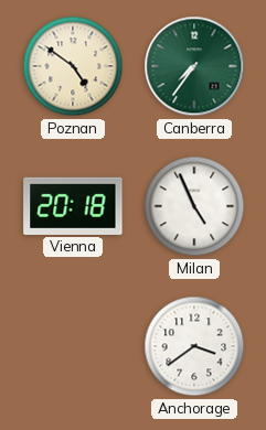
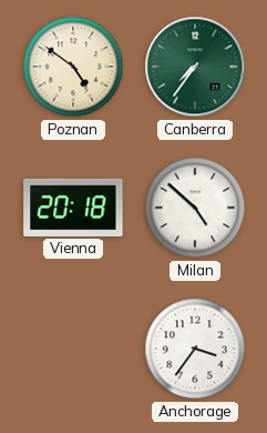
Milan: 4:56 -> 4:52 (195, 208)
Anchorage: 3:39 -> 3:36 (195, 349)
